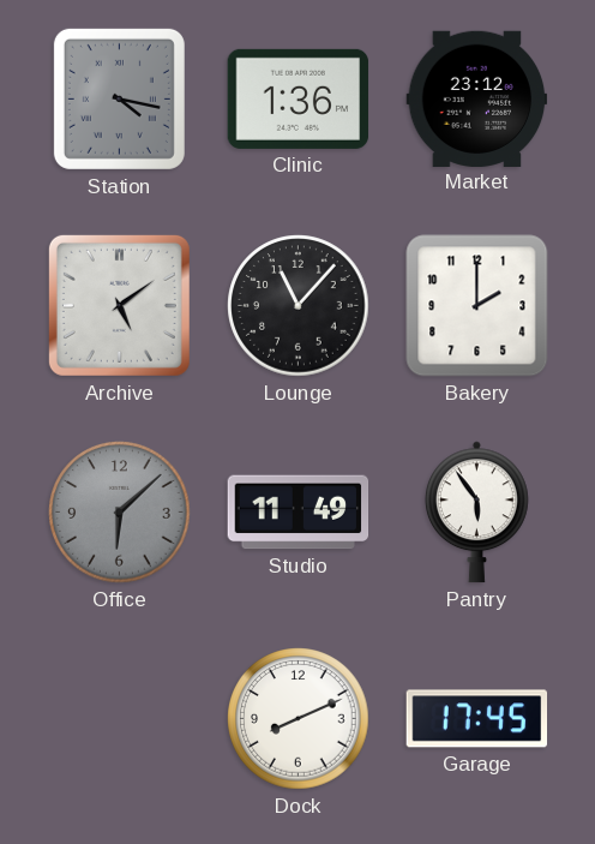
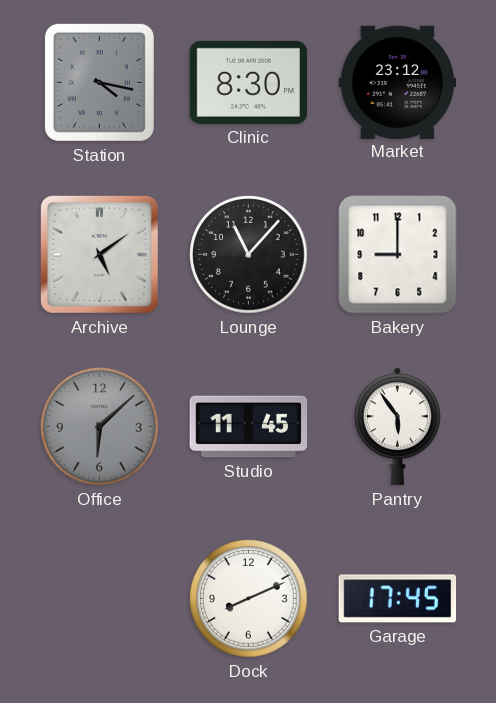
Clinic: 1:36 -> 8:30 (249, 82)
Bakery: 2:00 -> 9:00 (398, 255)
Studio: 11:49 -> 11:45 (249, 427)
